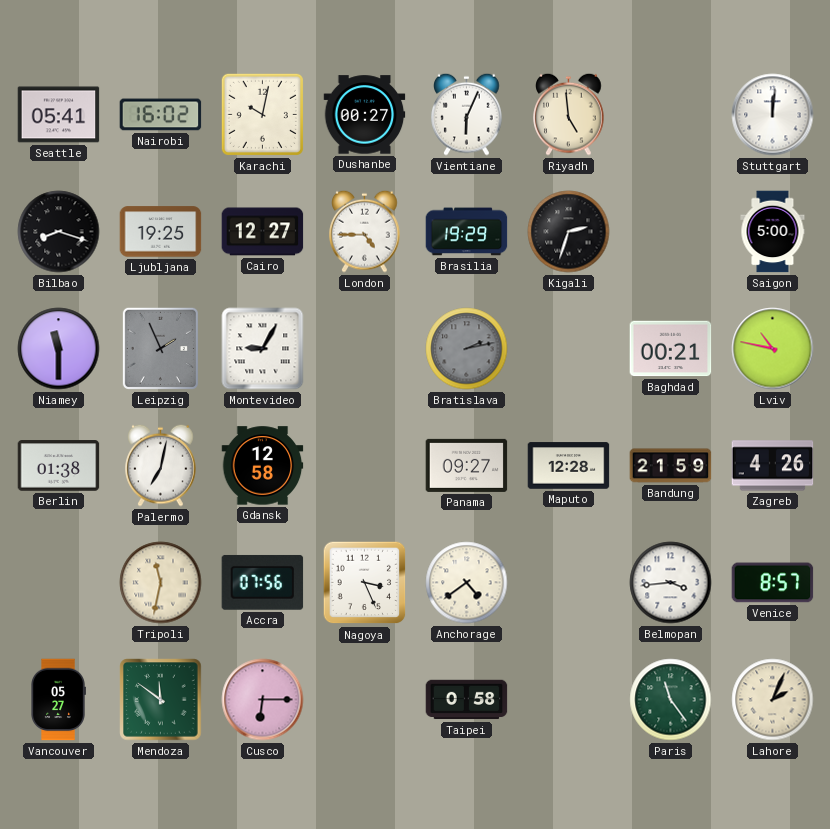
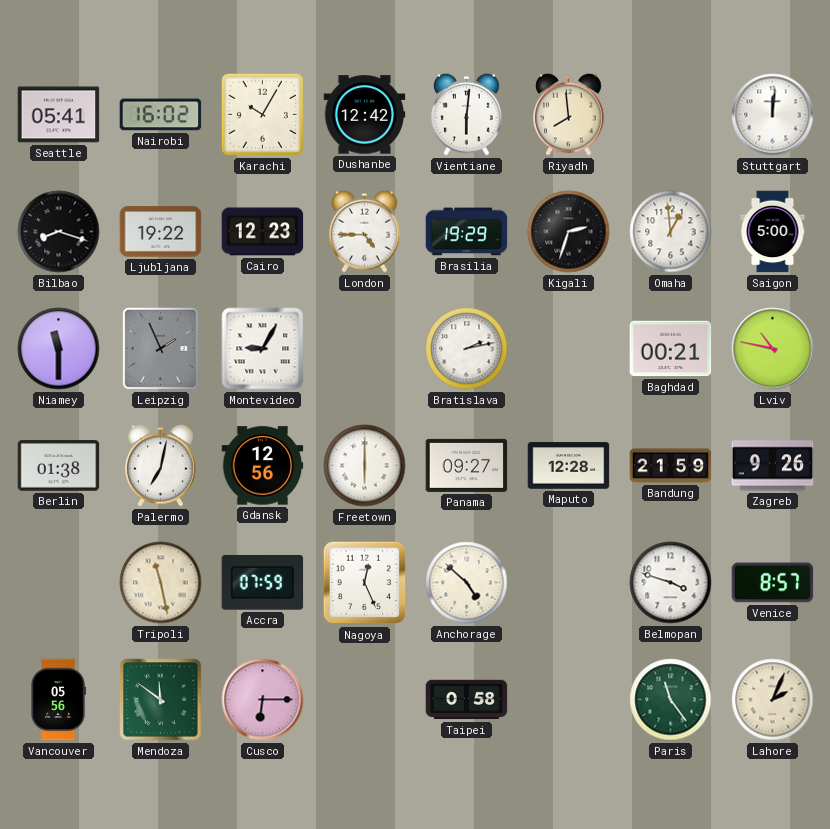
Karachi: 10:02 -> 10:05 (262, 114)
Dushanbe: 00:27 -> 12:42 (365, 115)
Vientiane: 6:04 -> 6:01 (467, 114)
Riyadh: 4:59 -> 7:59 (569, 114)
Ljubljana: 19:25 -> 19:22 (161, 232)
Cairo: 12:27 -> 12:23 (263, 232)
Omaha: none -> 12:59 (671, 232)
Bratislava dial: grey -> white (467, 349)
Gdansk: 12:58 -> 12:56 (263, 466)
Freetown: none -> 6:00 (365, 466)
Zagreb: 4:26 -> 9:26 (773, 466)
Tripoli: 11:32 -> 11:28 (161, 583)
Accra: 07:56 -> 07:59 (263, 582)
Nagoya: 3:26 -> 12:26 (365, 583)
Anchorage: 4:39 -> 4:52 (467, 583)
Belmopan: 3:44 -> 3:48 (671, 583)
Vancouver: 05:27 -> 05:56 (58, 700)
